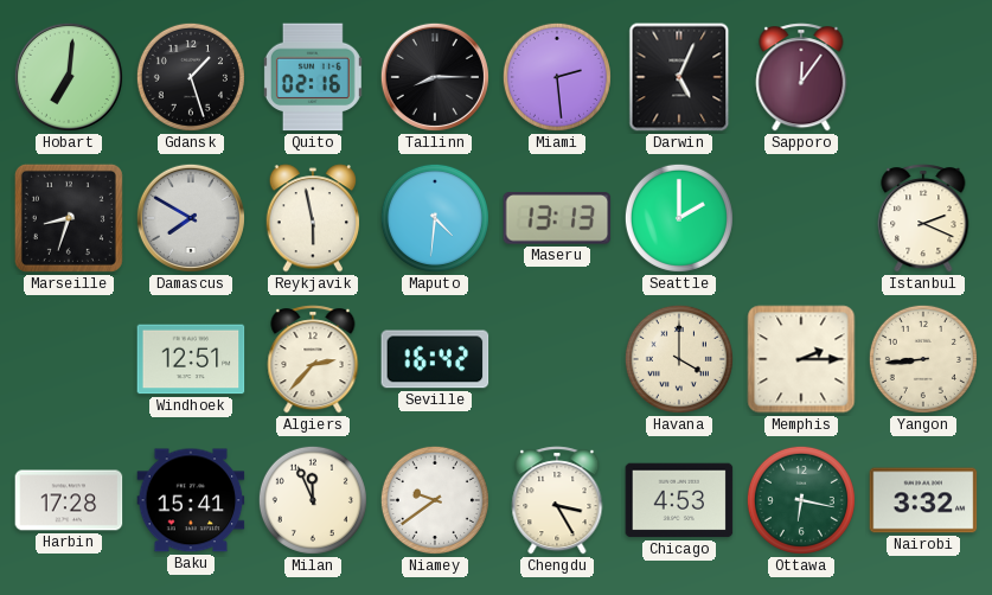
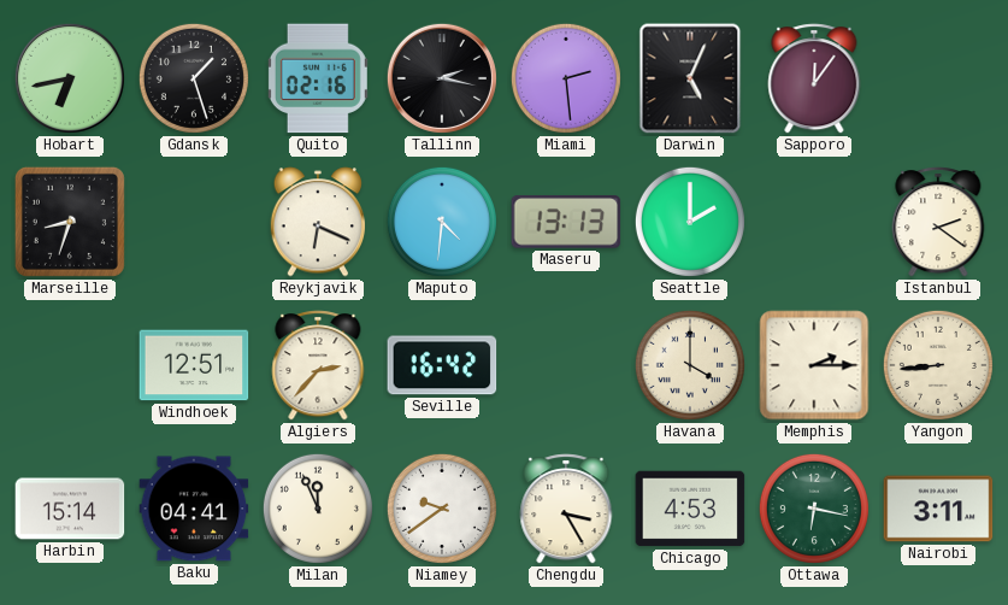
Hobart: 7:01 -> 6:43 (70, 78)
Tallinn: 8:15 -> 2:17 (442, 78)
Damascus: 7:50 -> none (191, 218)
Reykjavik: 5:58 -> 6:19 (318, 222)
Istanbul: 2:19 -> 2:21 (938, 222)
Harbin: 17:28 -> 15:14 (70, 509)
Baku: 15:41 -> 04:41 (194, 509)
Nairobi: 3:32 -> 3:11 (938, 509)
